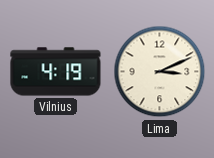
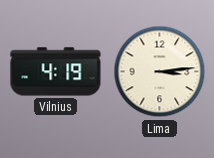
Lima: 3:11 -> 3:14 (160, 72)
